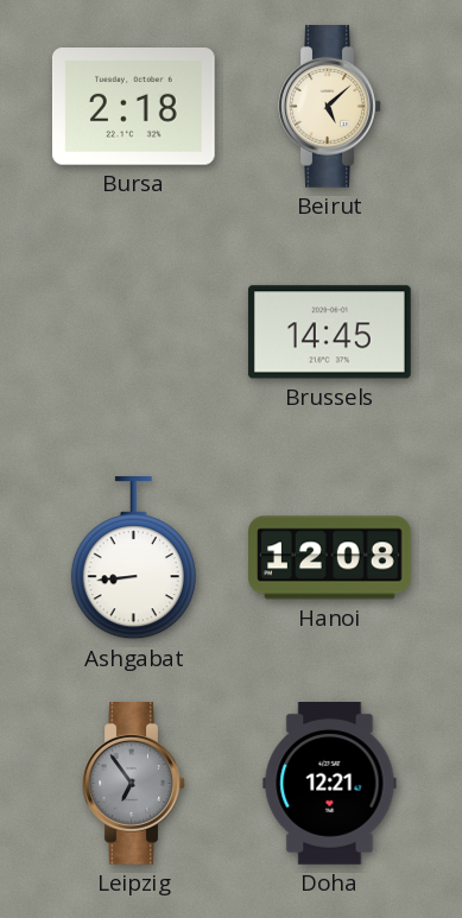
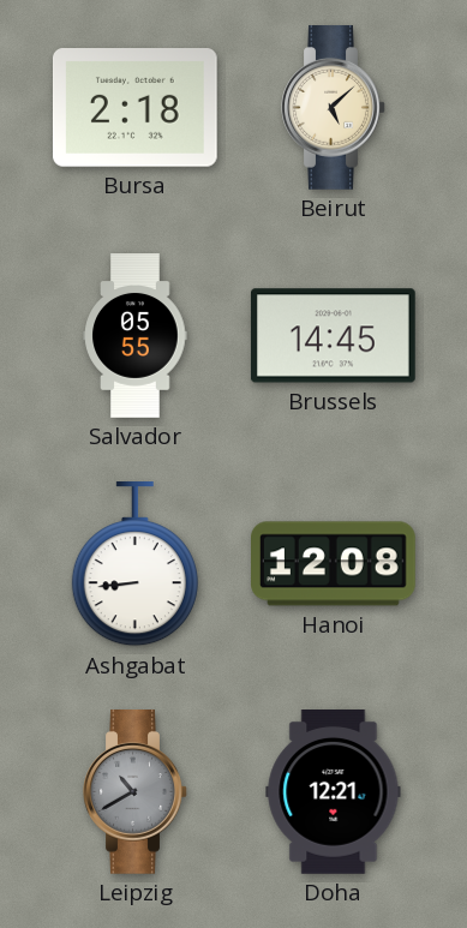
Salvador: none -> 05:55 (136, 336)
Leipzig: 6:54 -> 10:40 (136, 792)
